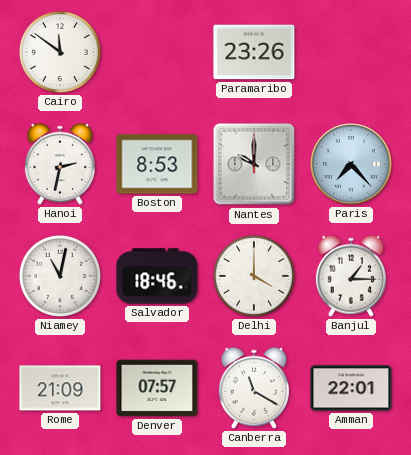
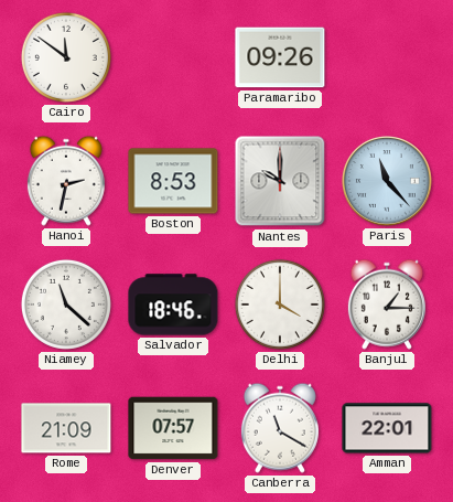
Paramaribo: 23:26 -> 09:26 (280, 57)
Paris: 7:23 -> 11:23 (388, 182)
Niamey: 11:02 -> 11:22 (66, 305)
